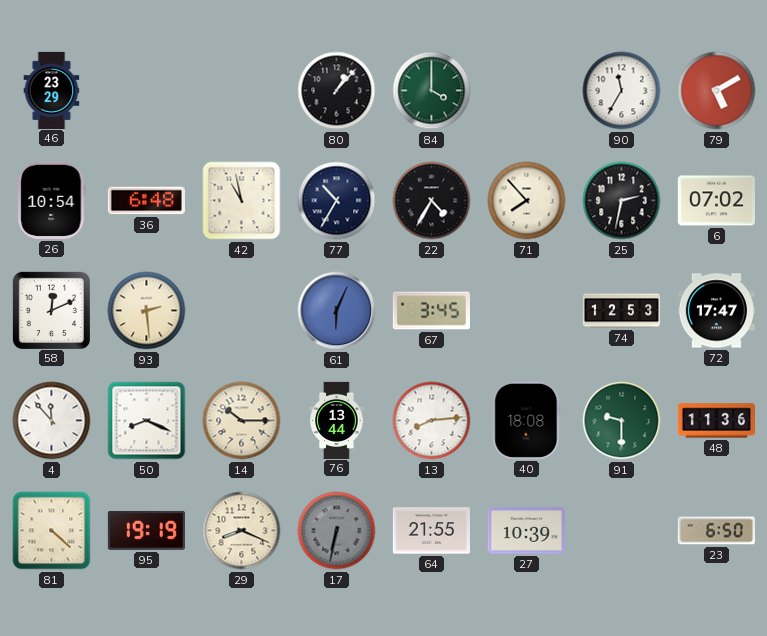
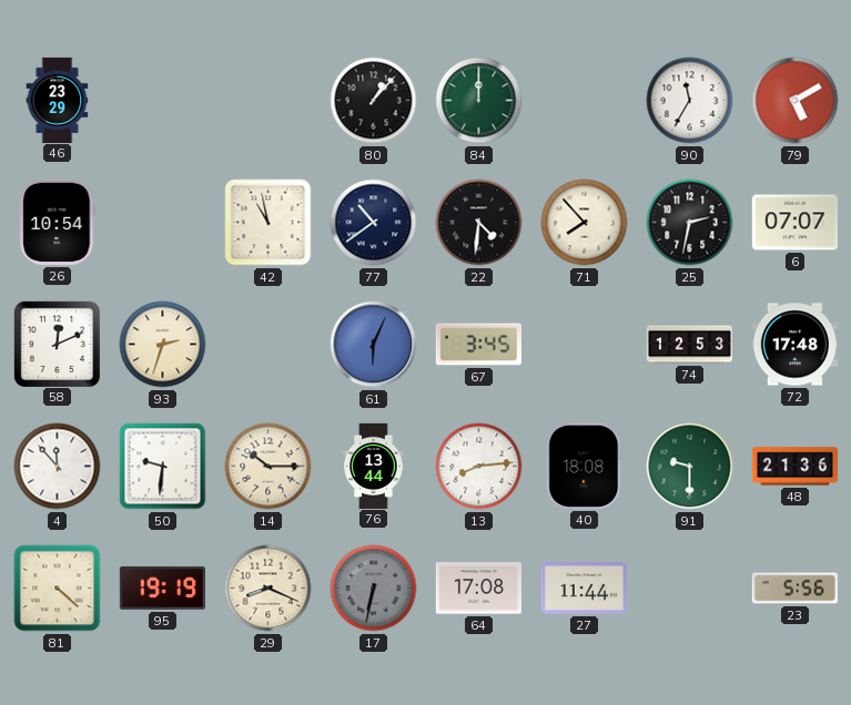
84: 4:00 -> 12:00 (479, 101)
36: 6:48 -> none (146, 201)
77: 10:35 -> 10:39 (374, 223)
22: 4:35 -> 4:31 (479, 223)
6: 07:02 -> 07:07 (794, 223)
93: 2:29 -> 2:33 (163, 345)
72: 17:47 -> 17:48 (794, 345)
50: 8:19 -> 9:31 (163, 467)
48: 11:36 -> 21:36 (794, 467)
64: 21:55 -> 17:08 (478, 589)
27: 10:39 -> 11:44 (584, 589)
23: 6:50 -> 5:56 (794, 589)
